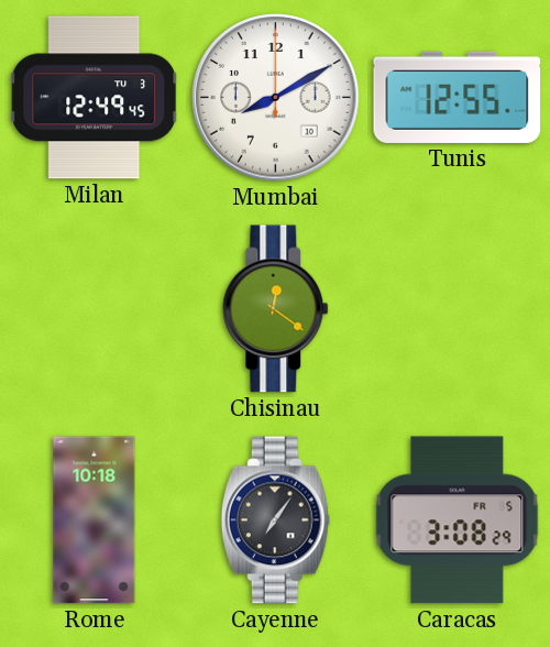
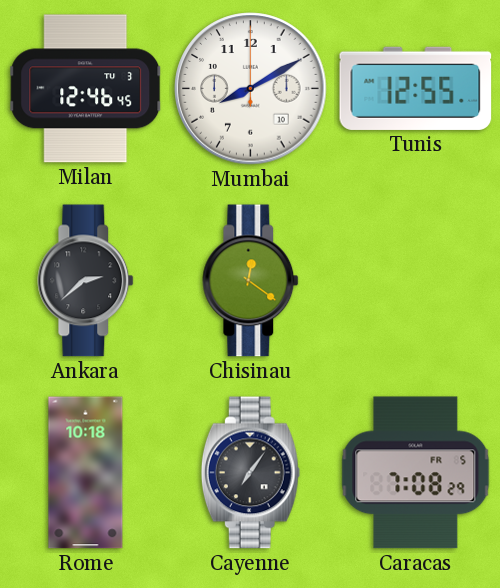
Milan: 12:49 -> 12:46 (86, 89)
Ankara: none -> 2:38 (86, 281)
Caracas: 3:08 -> 7:08 (416, 473)
